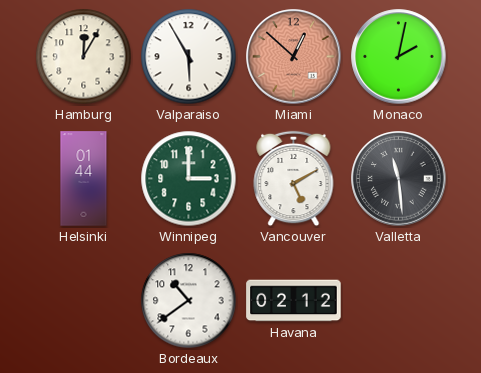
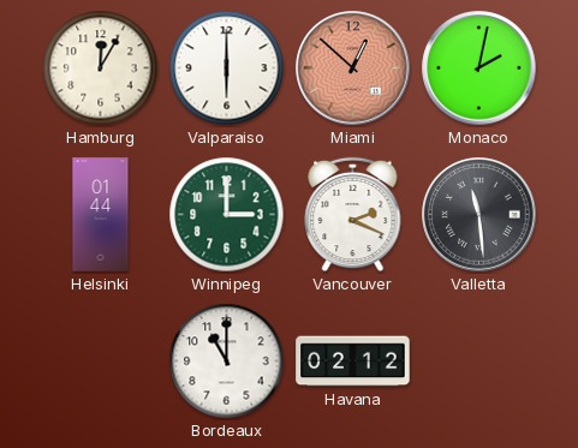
Valparaiso: 5:55 -> 6:00 (227, 68)
Vancouver: 5:10 -> 2:19 (353, 215)
Bordeaux: 10:39 -> 11:00 (227, 362)
